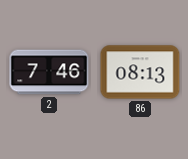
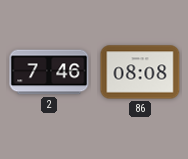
86: 08:13 -> 08:08 (140, 72)
